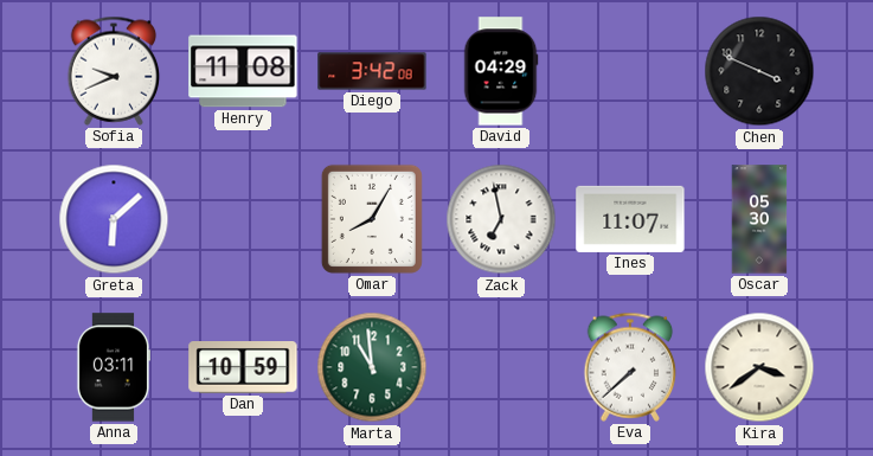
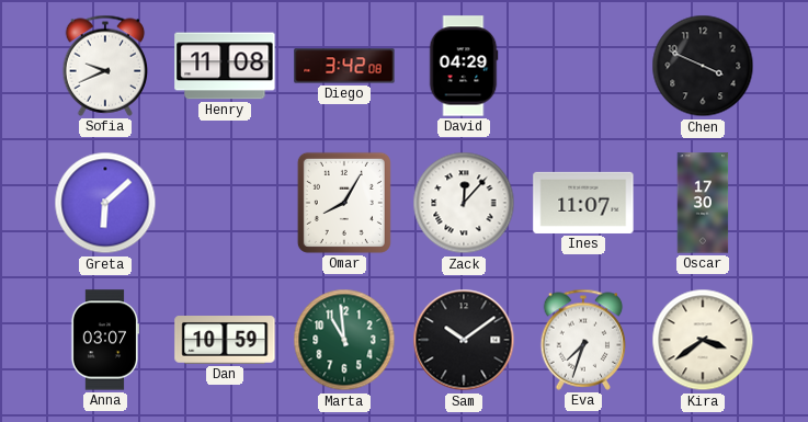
Zack: 6:58 -> 12:07 (464, 203)
Oscar: 05:30 -> 17:30 (703, 203)
Anna: 03:11 -> 03:07 (104, 340)
Sam: none -> 10:09 (464, 340)
Eva: 7:38 -> 7:33 (583, 340)
